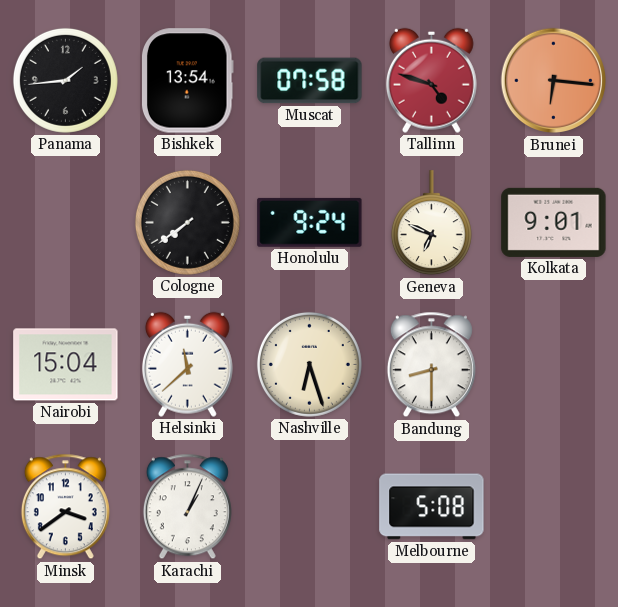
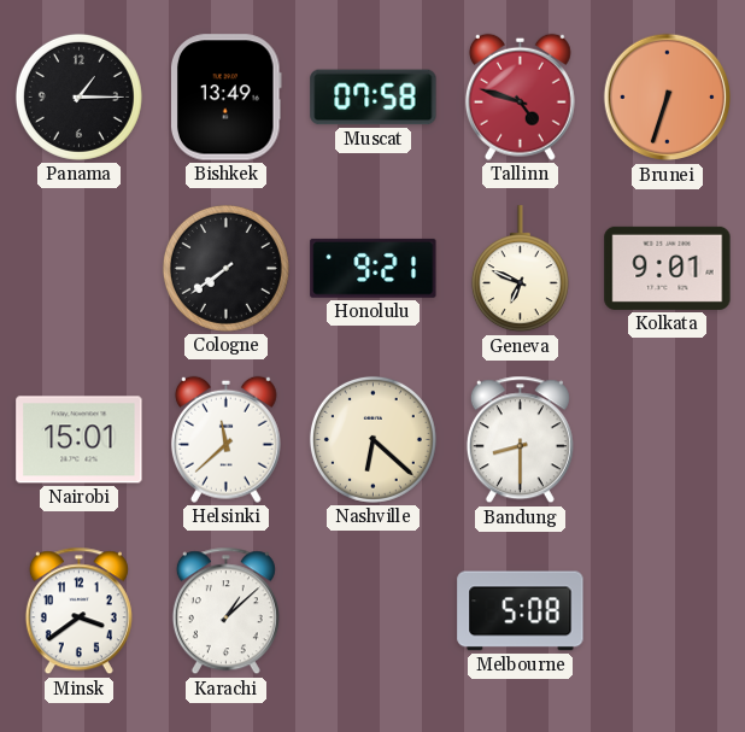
Panama: 1:44 -> 1:15 (78, 96)
Bishkek: 13:54 -> 13:49 (227, 98)
Brunei: 6:16 -> 6:33 (668, 98)
Honolulu: 9:24 -> 9:21 (374, 268)
Nairobi: 15:04 -> 15:01 (80, 440)
Nashville: 6:27 -> 6:22 (372, 439)
Karachi: 1:04 -> 1:08 (225, 611)
